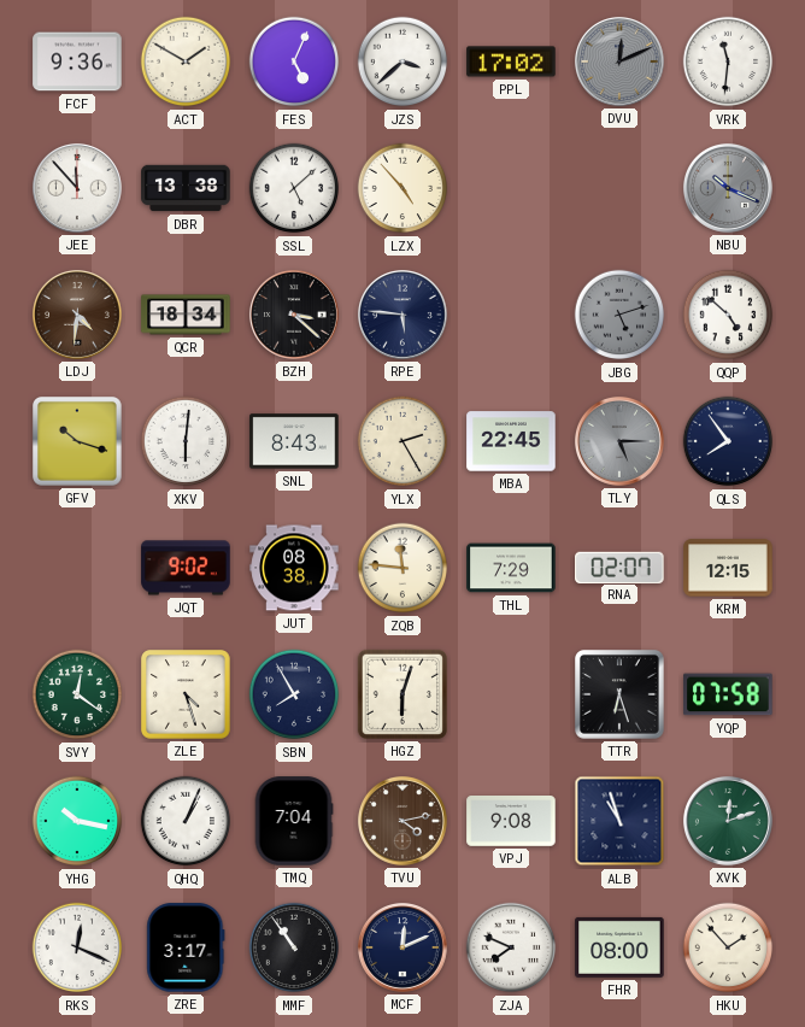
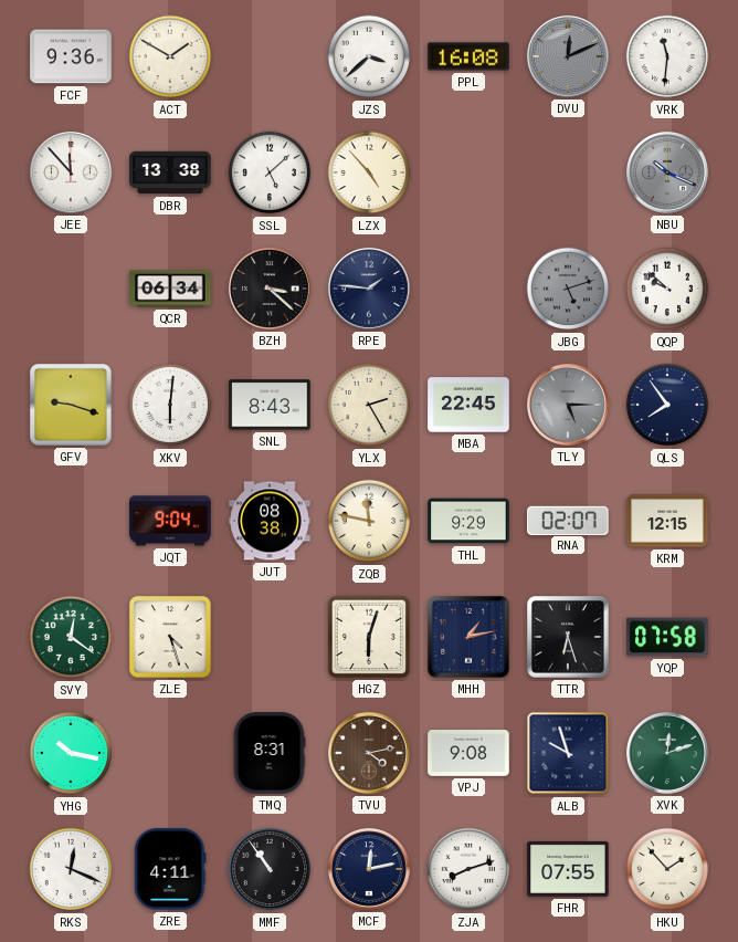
FES: 5:04 -> none (294, 61)
PPL: 17:02 -> 16:08 (468, 56)
LDJ: 4:31 -> none (77, 315)
QCR: 18:34 -> 06:34 (170, 289)
RPE: 5:46 -> 1:46 (369, 289)
QQP: 4:52 -> 9:52 (667, 289)
GFV: 10:18 -> 9:18 (72, 406)
JQT: 9:02 -> 9:04 (170, 521)
ZQB: 11:46 -> 11:47 (369, 521)
THL: 7:29 -> 9:29 (468, 521)
SBN: 7:55 -> none (294, 694)
MHH: none -> 1:13 (470, 638)
QHQ: 1:04 -> none (186, 821)
TMQ: 7:04 -> 8:31 (270, 753)
ALB: 10:57 -> 9:57 (568, 753)
ZRE: 3:17 -> 4:11 (170, 869)
MCF: 12:11 -> 12:13 (369, 869)
ZJA: 7:49 -> 8:12 (468, 869)
FHR: 08:00 -> 07:55 (568, 869)
